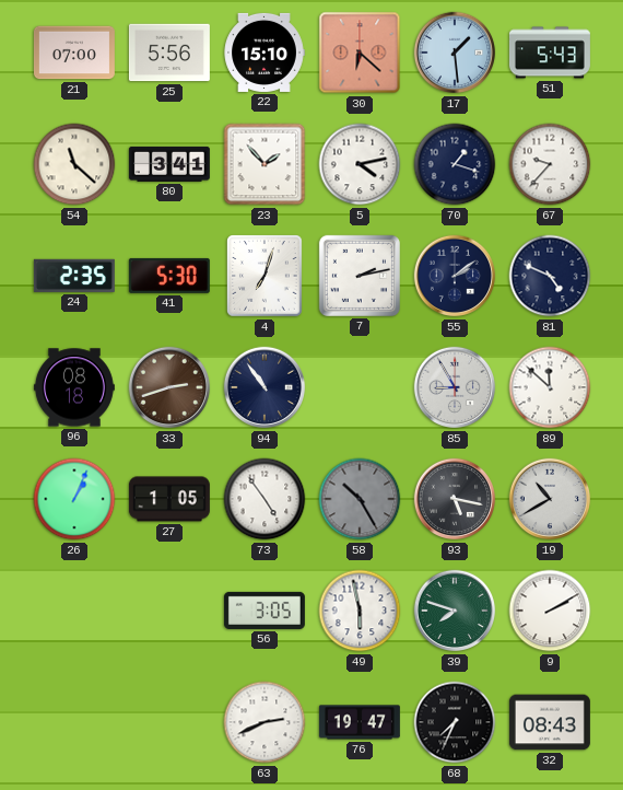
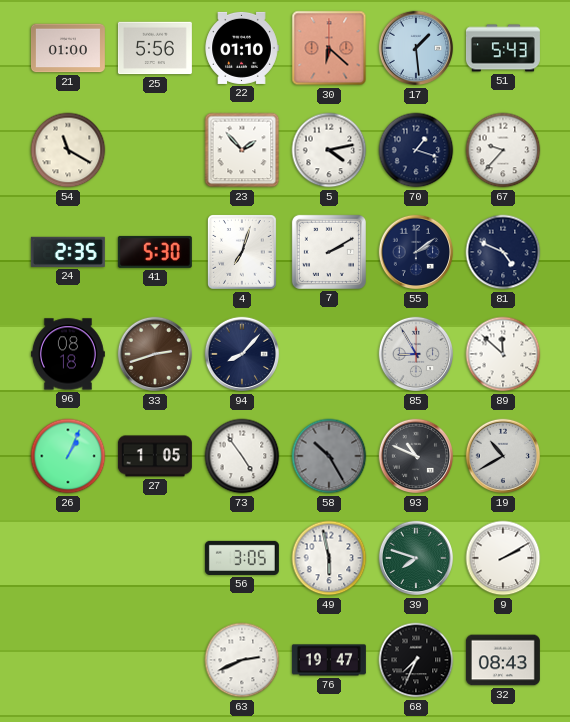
21: 07:00 -> 01:00 (68, 48)
22: 15:10 -> 01:10 (242, 48)
54: 11:22 -> 11:20 (68, 150)
80: 3:41 -> none (169, 164)
7: 2:13 -> 2:10 (329, 252)
94: 10:54 -> 8:07 (242, 354)
93: 5:17 -> 10:49 (416, 456)
